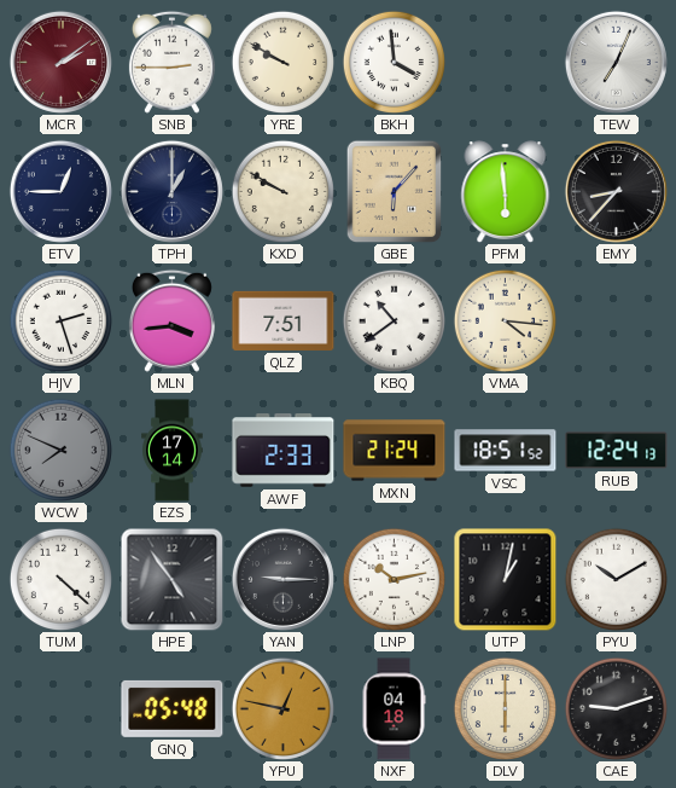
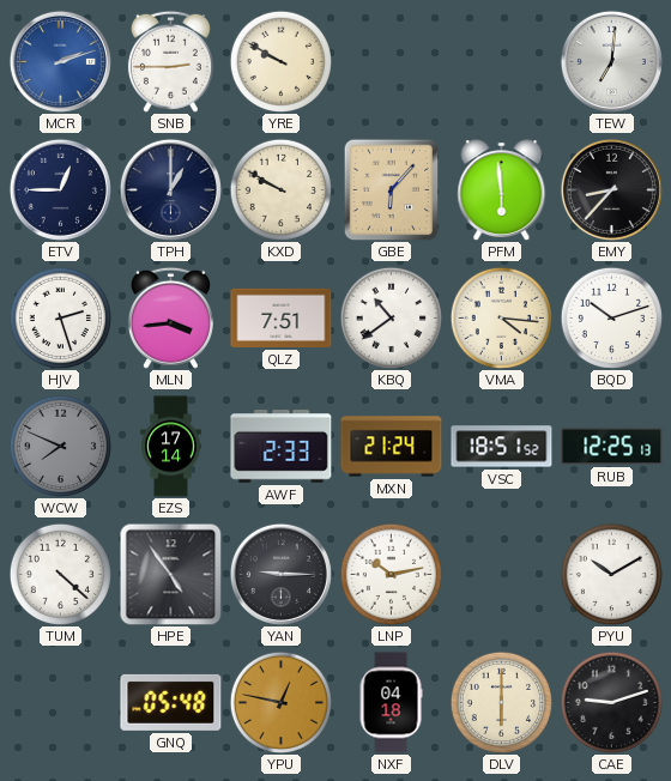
MCR: 2:09 -> 2:12 (60, 61)
MCR dial: burgundy -> blue (60, 61)
BKH: 3:59 -> none (394, 62)
TEW: 7:04 -> 7:01 (611, 61)
BQD: none -> 10:12 (611, 317)
RUB: 12:24 -> 12:25 (612, 447)
UTP: 1:02 -> none (506, 580)
